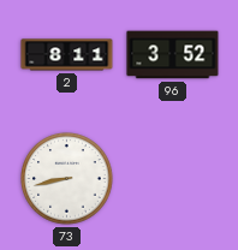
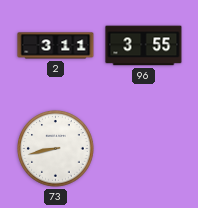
2: 8:11 -> 3:11 (56, 46)
96: 3:52 -> 3:55 (144, 46)
